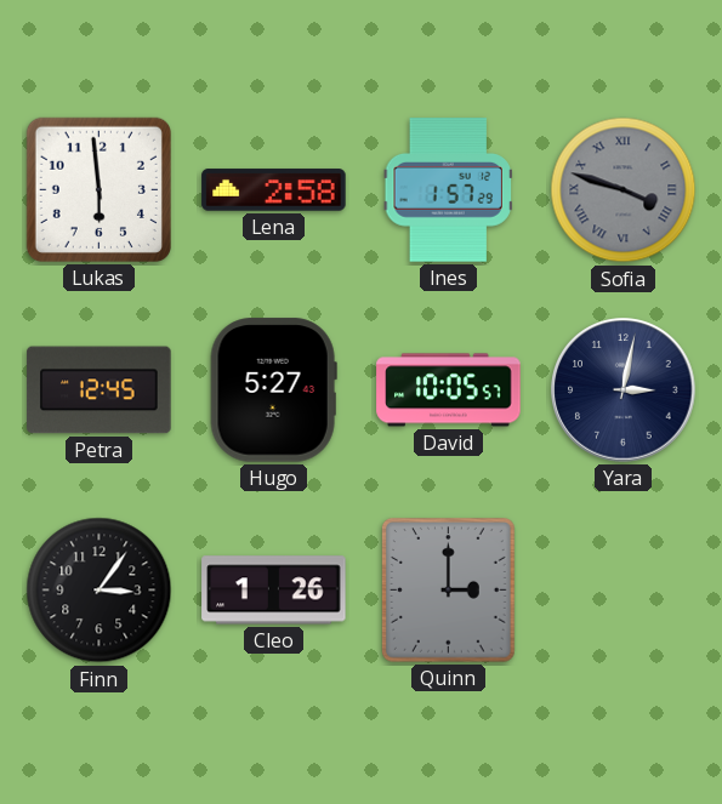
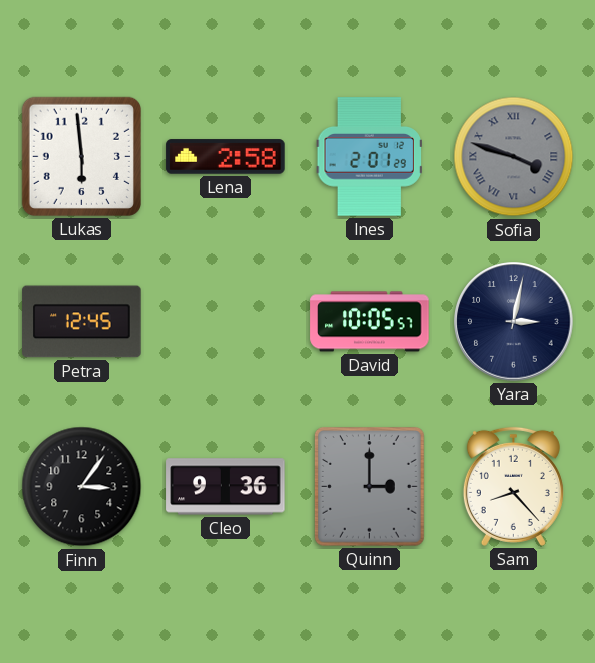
Ines: 1:57 -> 2:01 (369, 157)
Hugo: 5:27 -> none (273, 390)
Cleo: 1:26 -> 9:36 (226, 487)
Sam: none -> 8:23 (513, 486)
